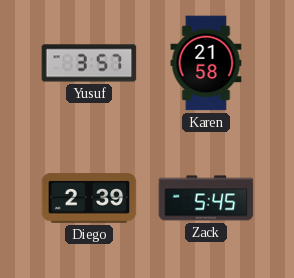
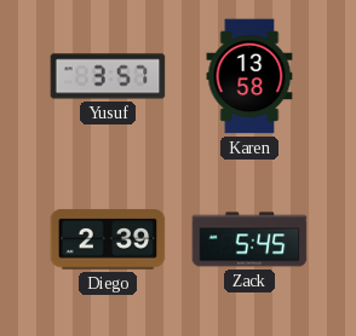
Karen: 21:58 -> 13:58 (249, 76)
